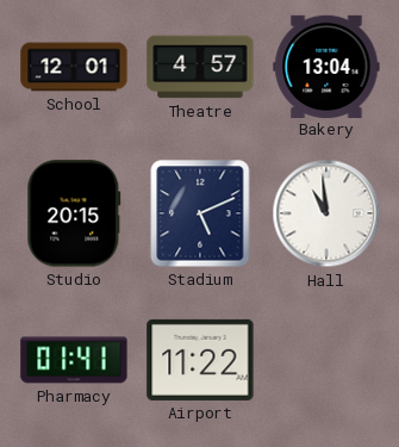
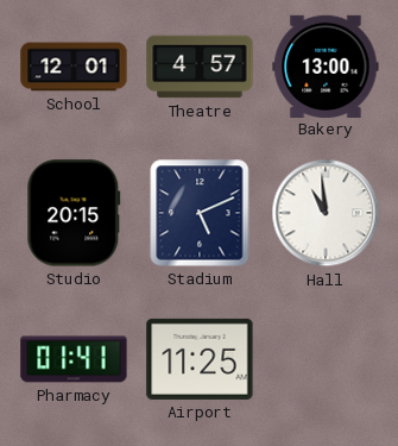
Bakery: 13:04 -> 13:00 (326, 65)
Airport: 11:22 -> 11:25 (200, 359)
